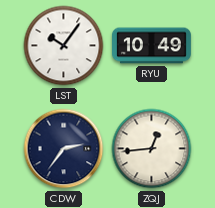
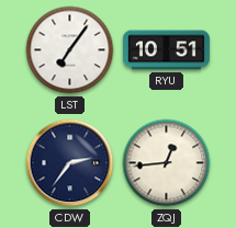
LST: 10:06 -> 7:06 (70, 50)
RYU: 10:49 -> 10:51 (167, 50)
